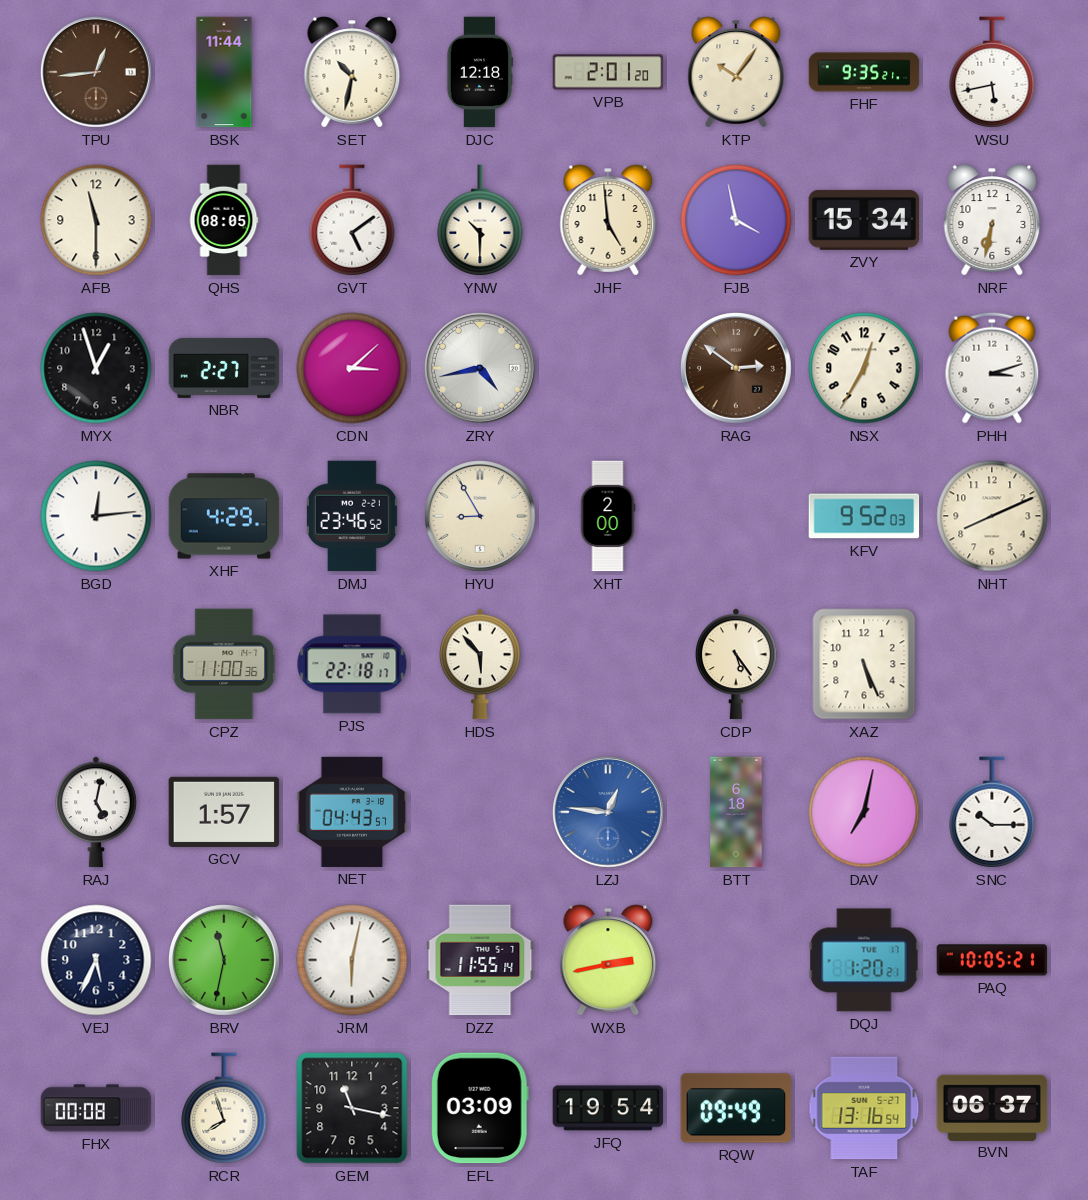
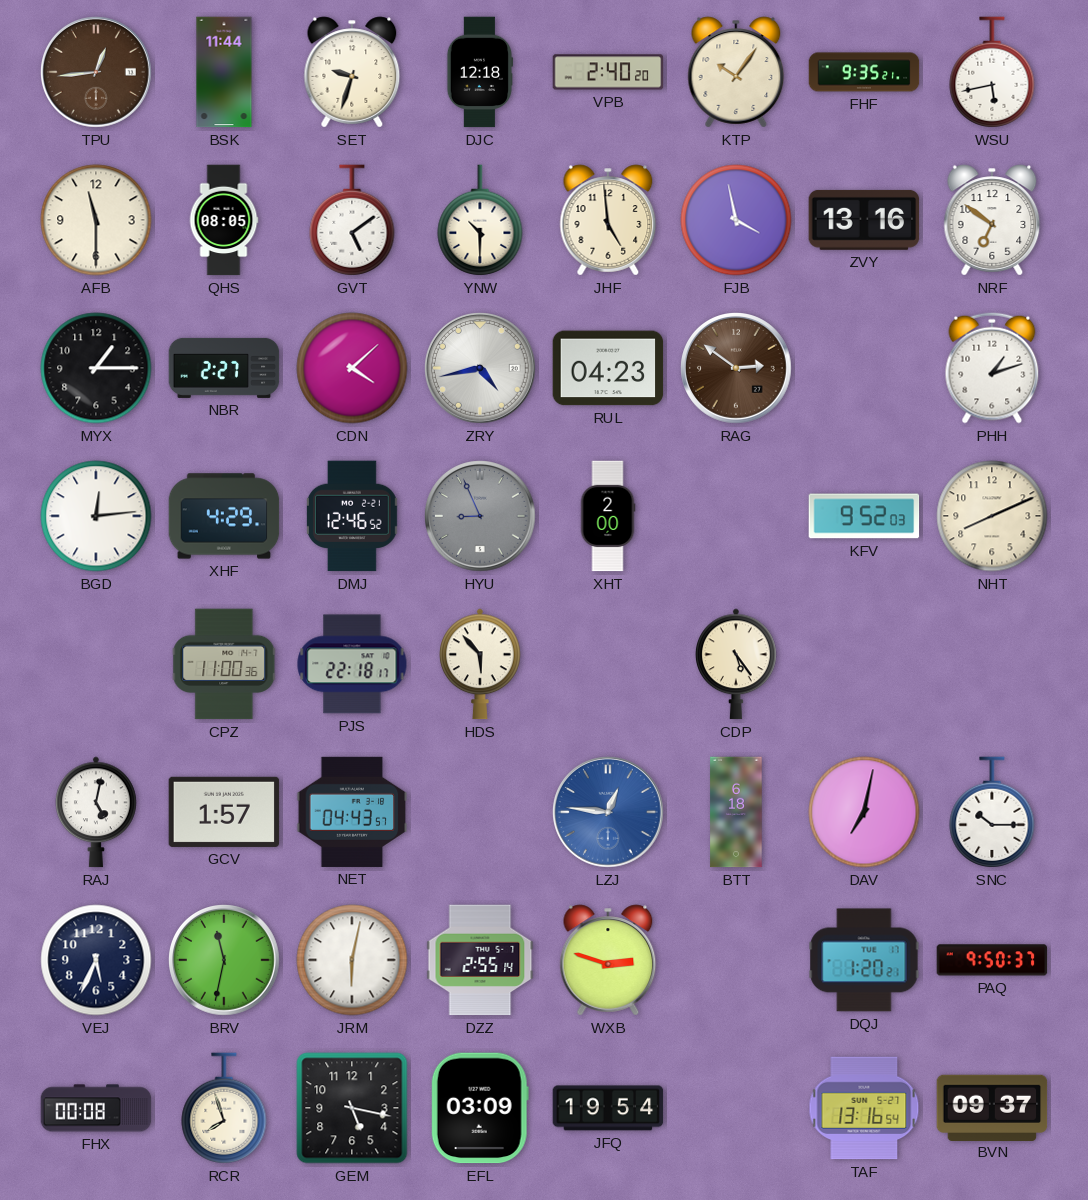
SET: 10:32 -> 9:33 (352, 72)
VPB: 2:01 -> 2:40 (608, 72)
ZVY: 15:34 -> 13:16 (864, 220)
NRF: 6:32 -> 6:51 (992, 220)
MYX: 12:57 -> 1:15 (96, 368)
CDN: 3:08 -> 4:08 (352, 368)
RUL: none -> 04:23 (608, 368)
NSX: 12:35 -> none (864, 368)
PHH: 3:12 -> 1:12 (992, 368)
DMJ: 23:46 -> 12:46 (352, 516)
HYU: 8:55 -> 8:56 (481, 517)
HYU dial: cream -> grey (481, 517)
XAZ: 5:26 -> none (864, 664)
DZZ: 11:55 -> 2:55 (480, 960)
WXB: 2:43 -> 2:48 (608, 960)
PAQ: 10:05 -> 9:50 (992, 960)
GEM: 11:17 -> 5:17 (352, 1108)
RQW: 09:49 -> none (736, 1108)
BVN: 06:37 -> 09:37 (992, 1107)
